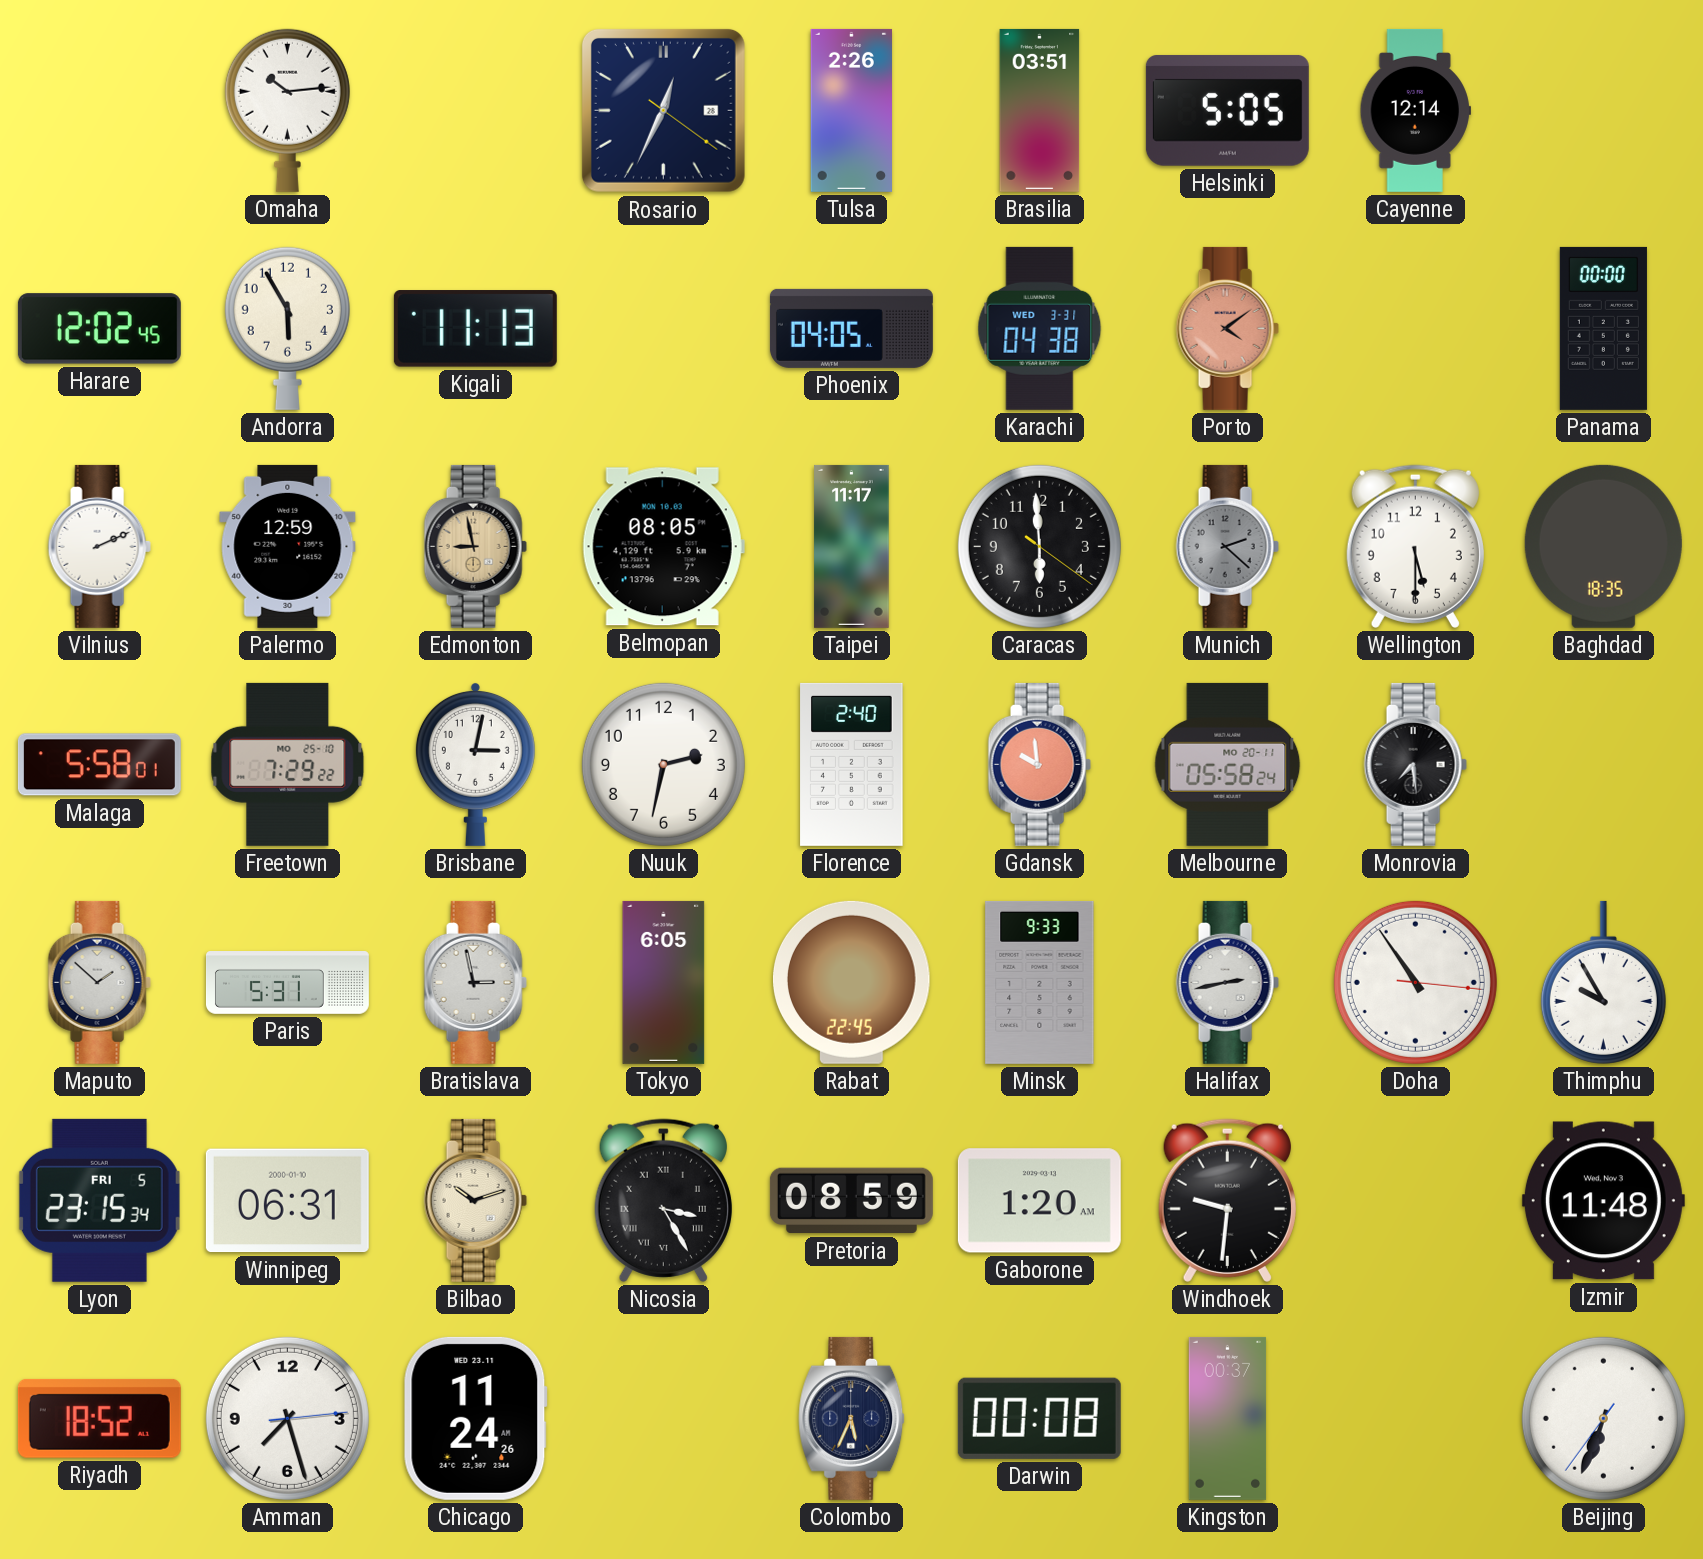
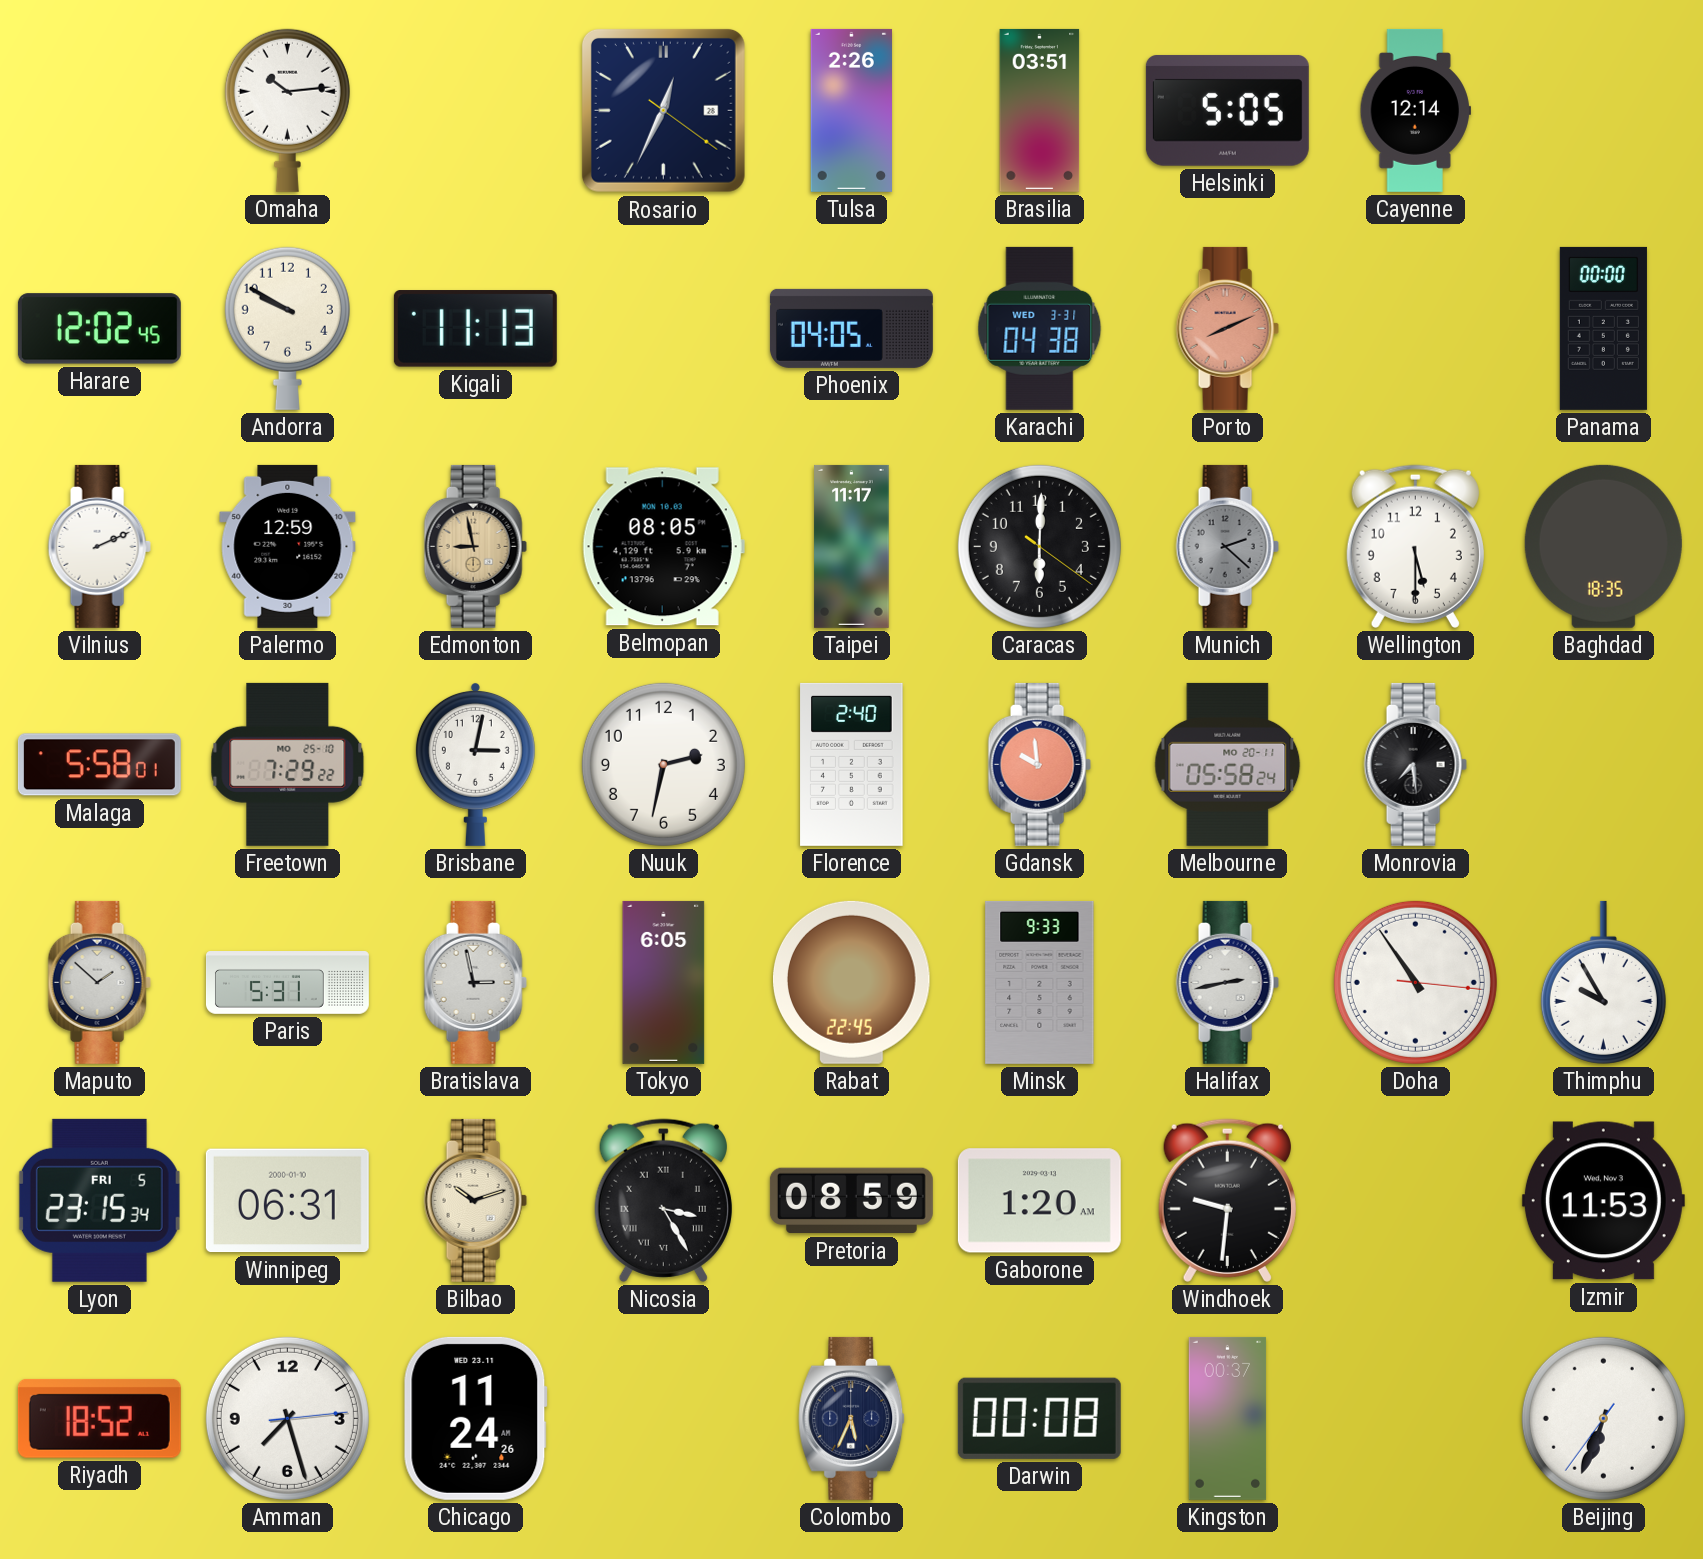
Andorra: 5:55 -> 9:50 (287, 328)
Porto: 4:09 -> 8:11 (1227, 328)
Caracas: 5:59 -> 6:00 (1039, 546)
Izmir: 11:48 -> 11:53 (1603, 1201)
